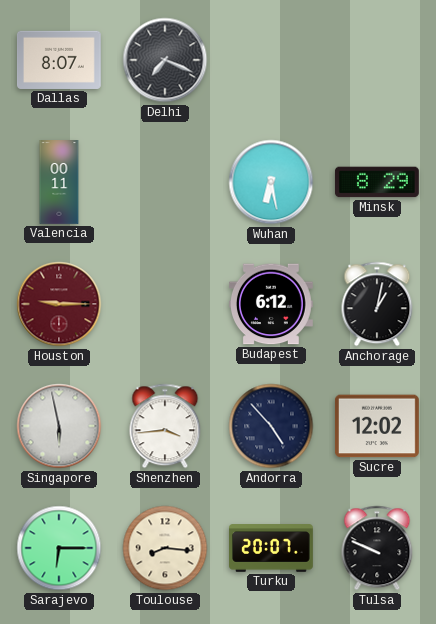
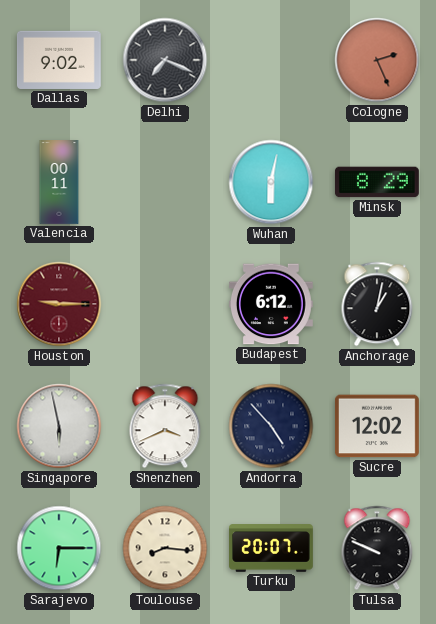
Dallas: 8:07 -> 9:02 (59, 60)
Cologne: none -> 2:26 (377, 60)
Wuhan: 6:28 -> 6:02 (271, 182)
Shenzhen: 3:44 -> 3:41 (165, 426)
